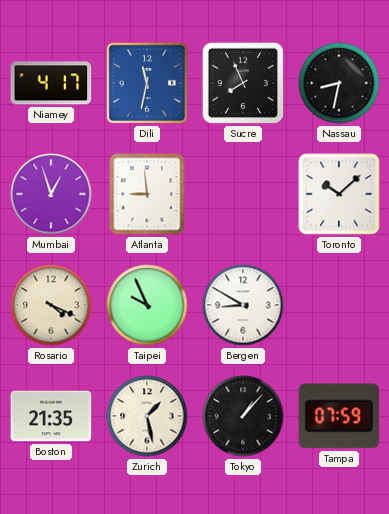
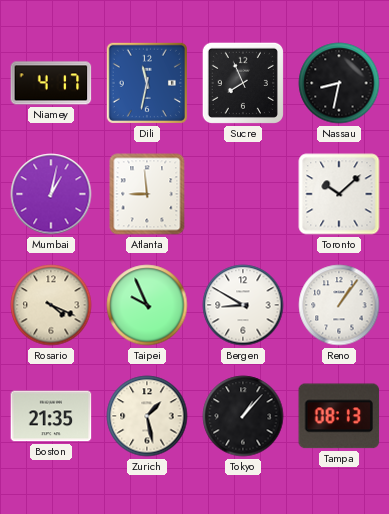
Mumbai: 12:57 -> 1:02 (51, 194)
Reno: none -> 1:06 (339, 305)
Tampa: 07:59 -> 08:13 (339, 416)
